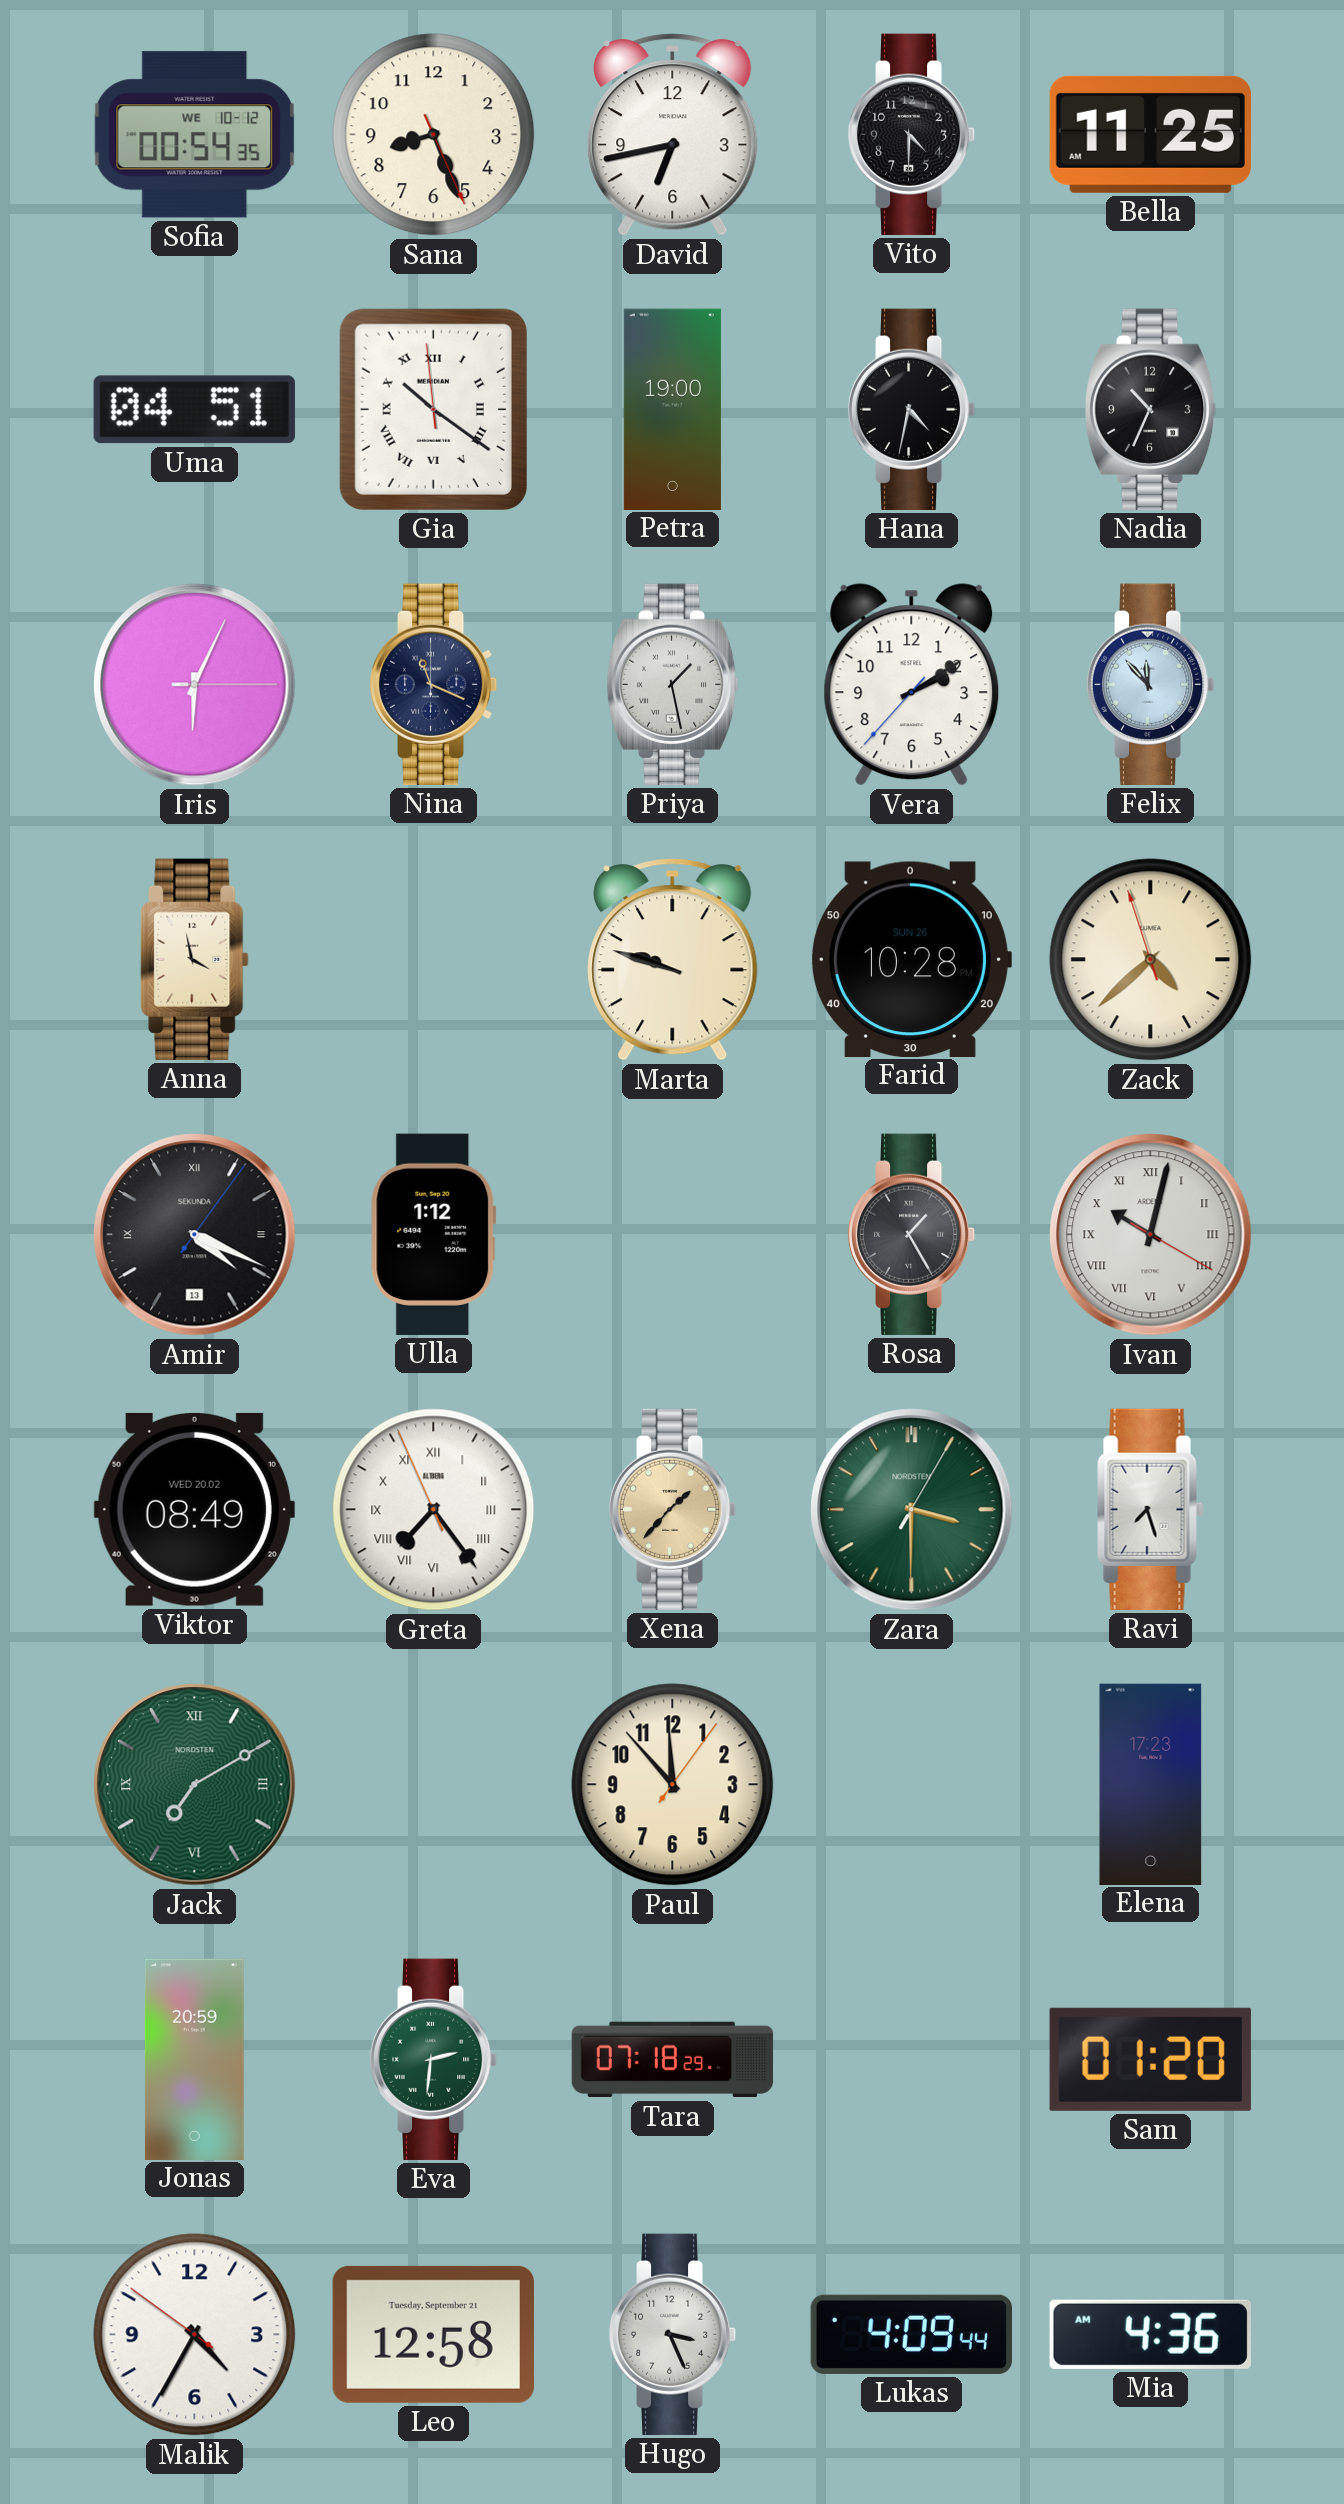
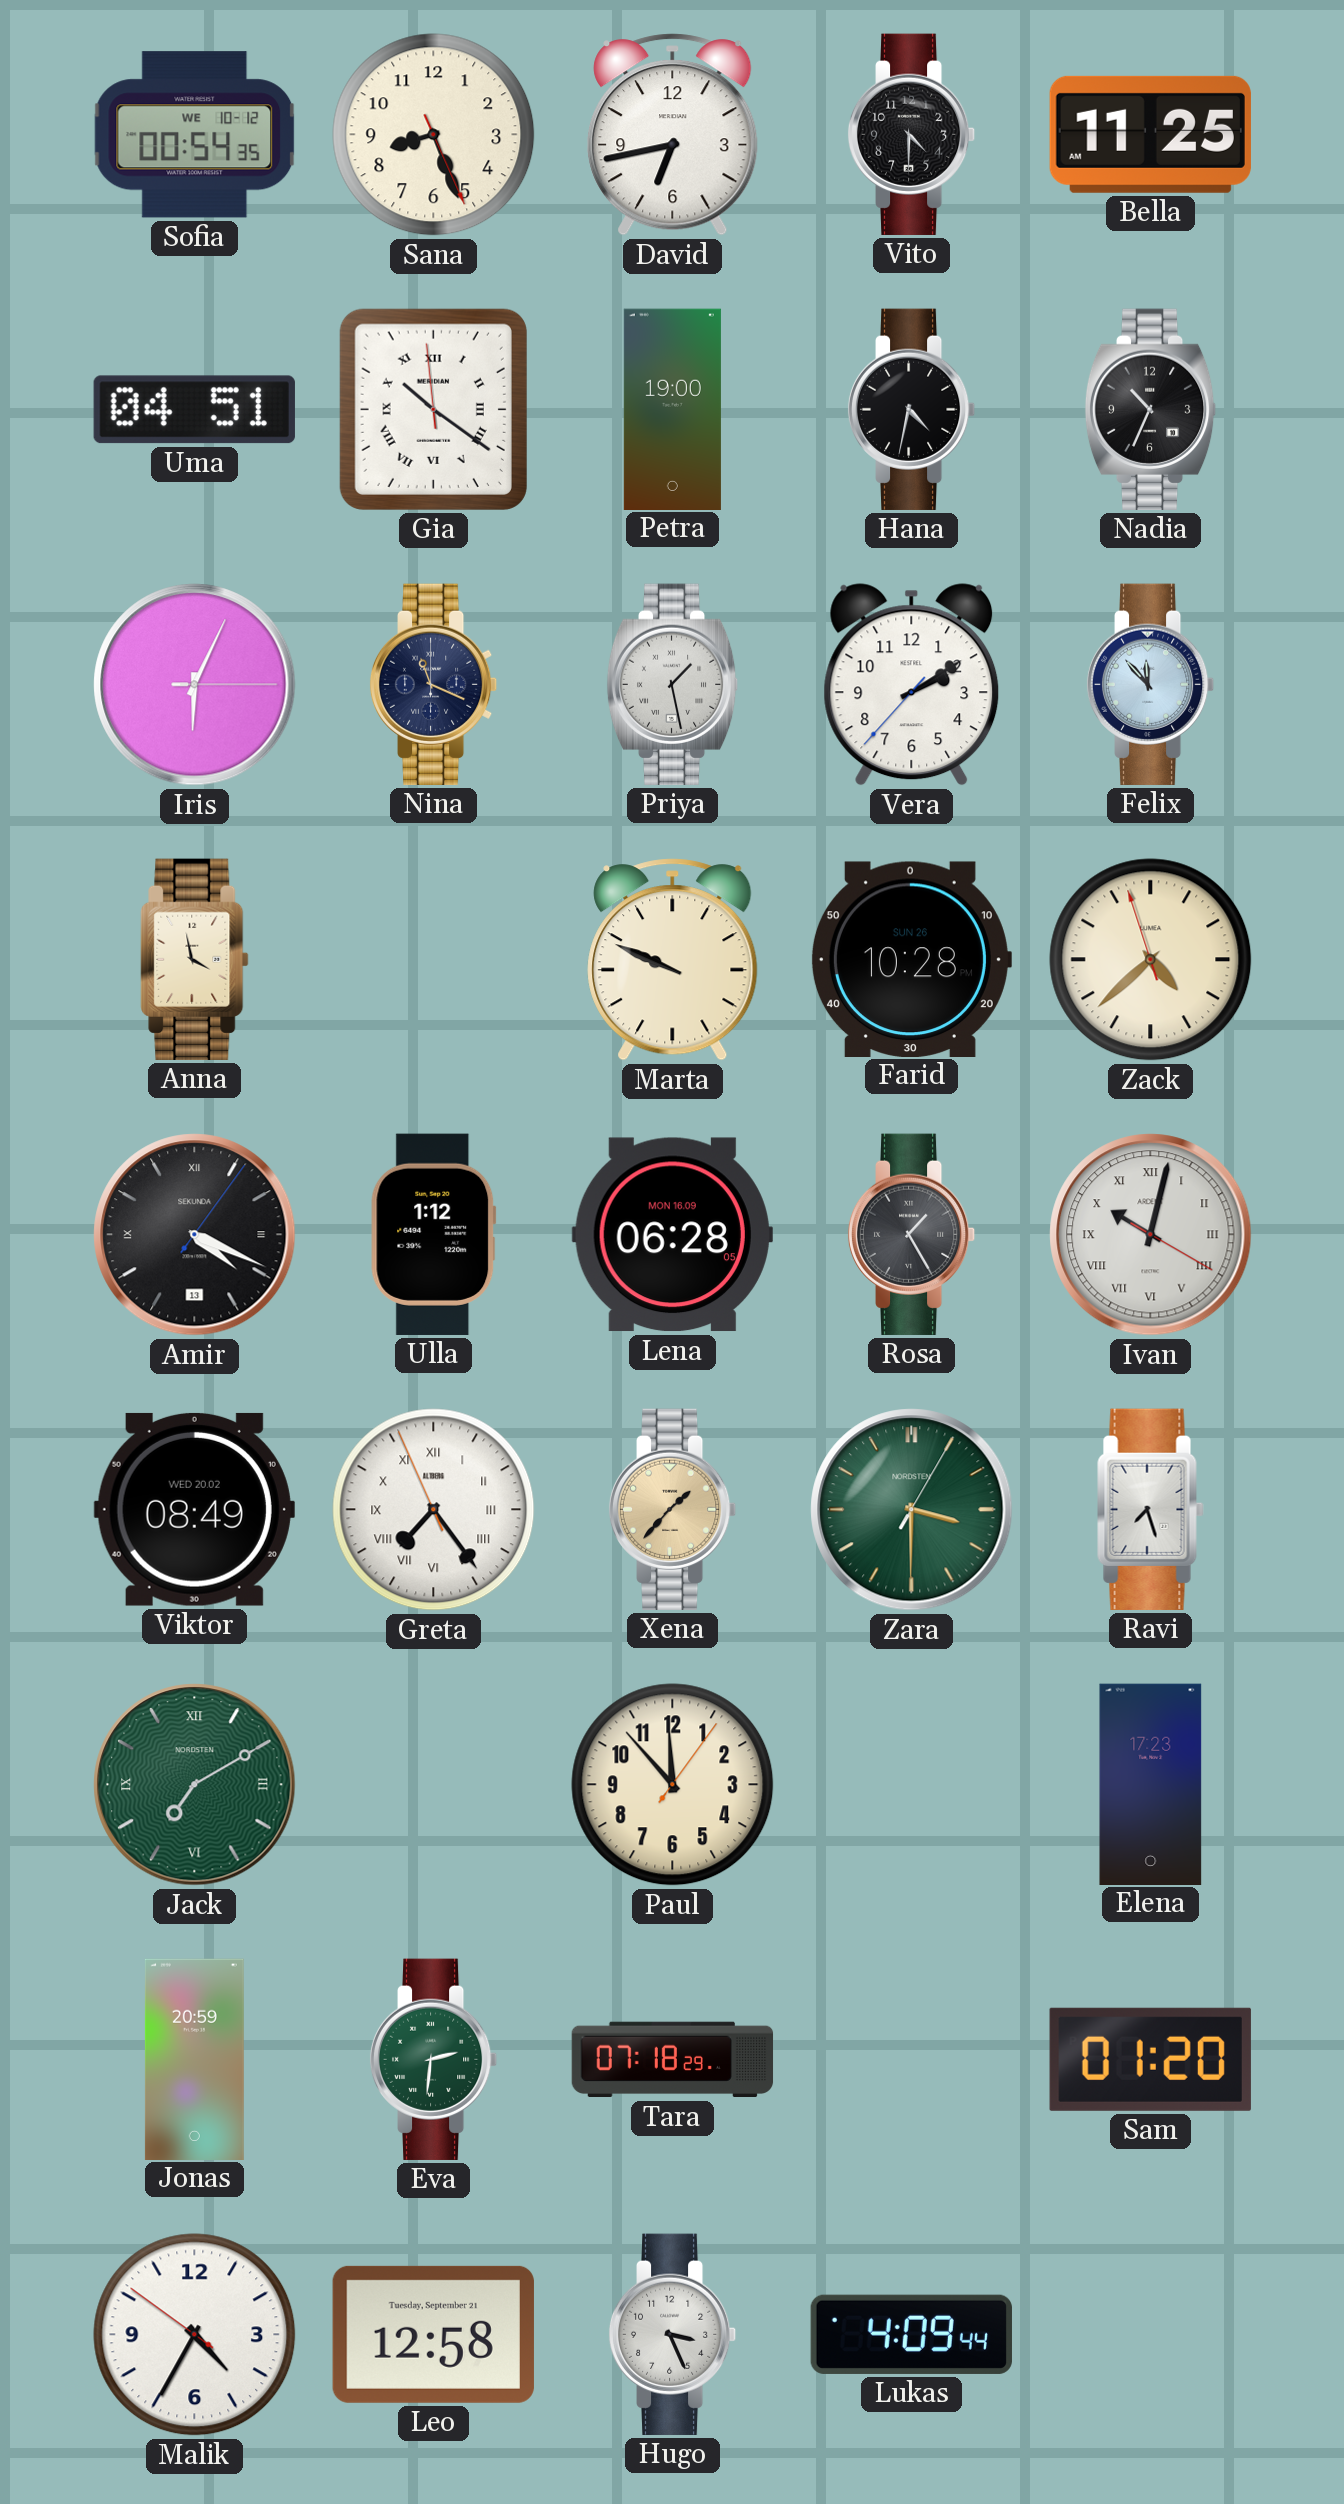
Marta: 9:48 -> 9:49 (673, 960)
Lena: none -> 06:28 (672, 1235)
Mia: 4:36 -> none (1150, 2334)
